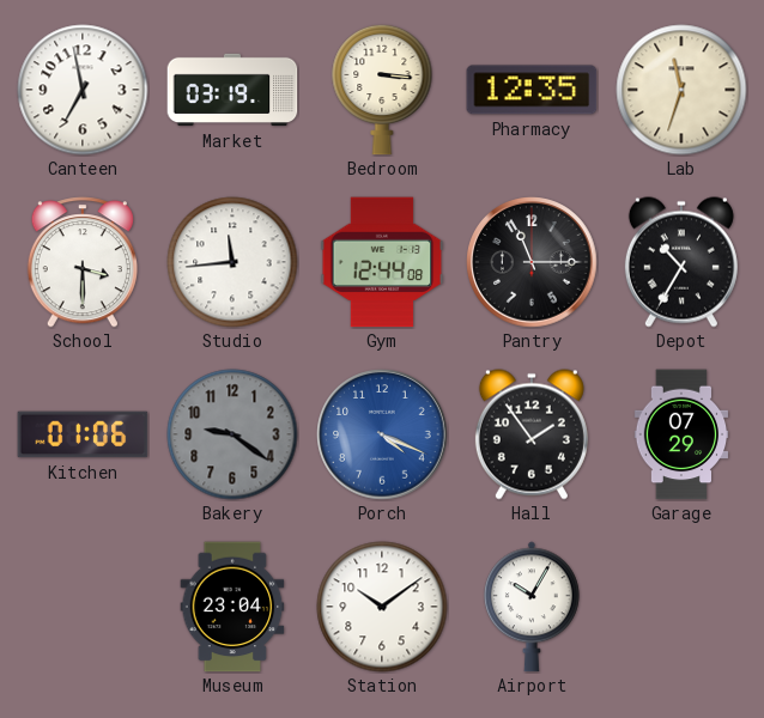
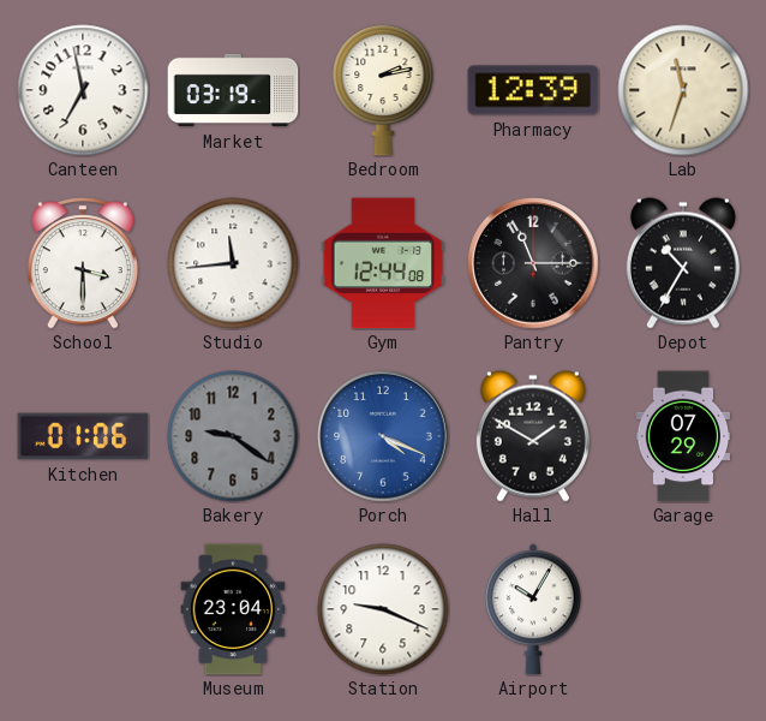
Bedroom: 3:16 -> 2:13 (383, 90)
Pharmacy: 12:35 -> 12:39 (533, 90)
Hall: 1:54 -> 1:50 (533, 436)
Station: 10:09 -> 9:19 (383, 609)
